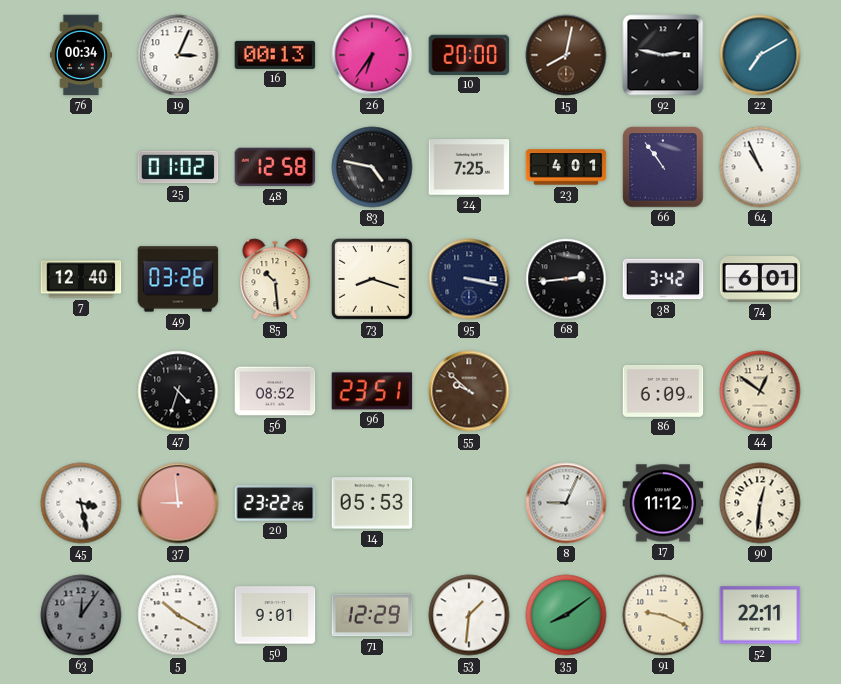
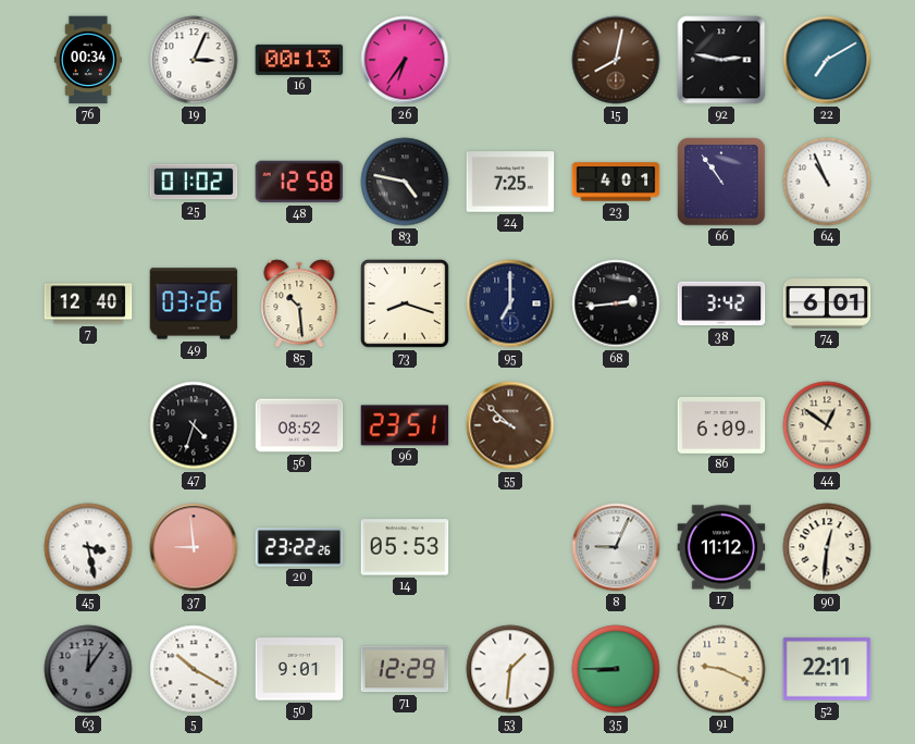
10: 20:00 -> none (469, 55)
95: 3:17 -> 7:00 (510, 303)
35: 8:09 -> 8:45 (616, 669)
